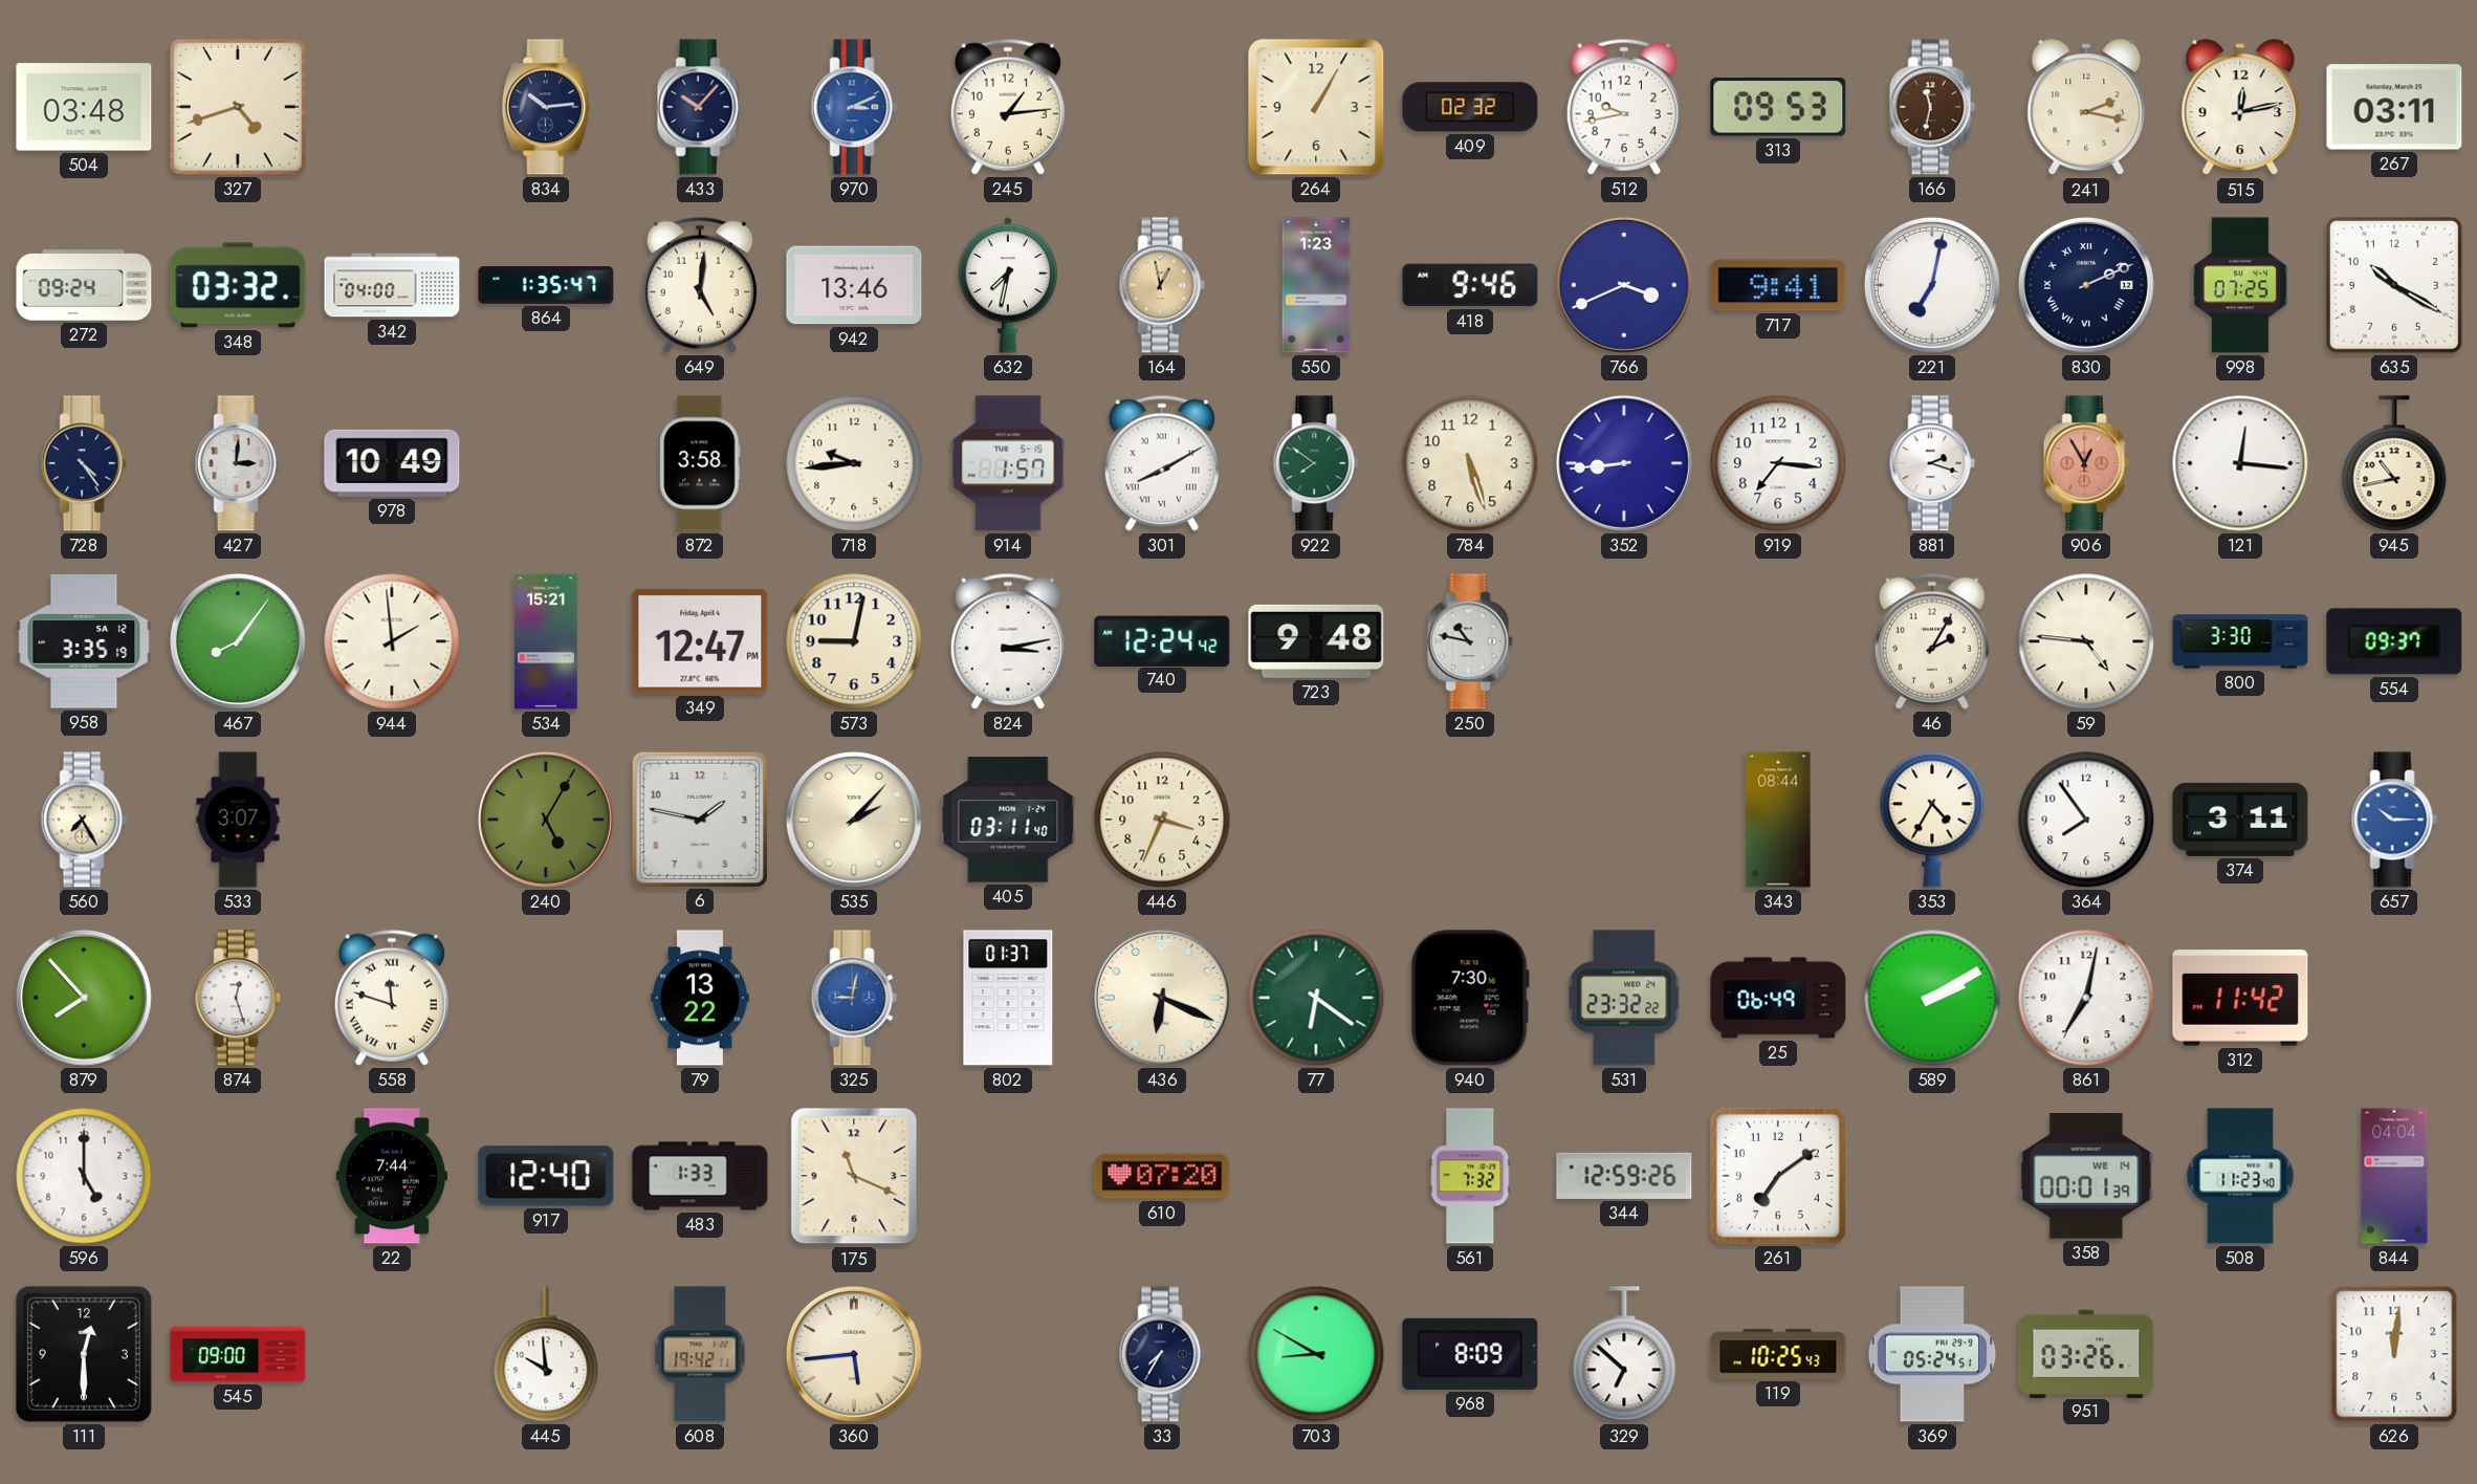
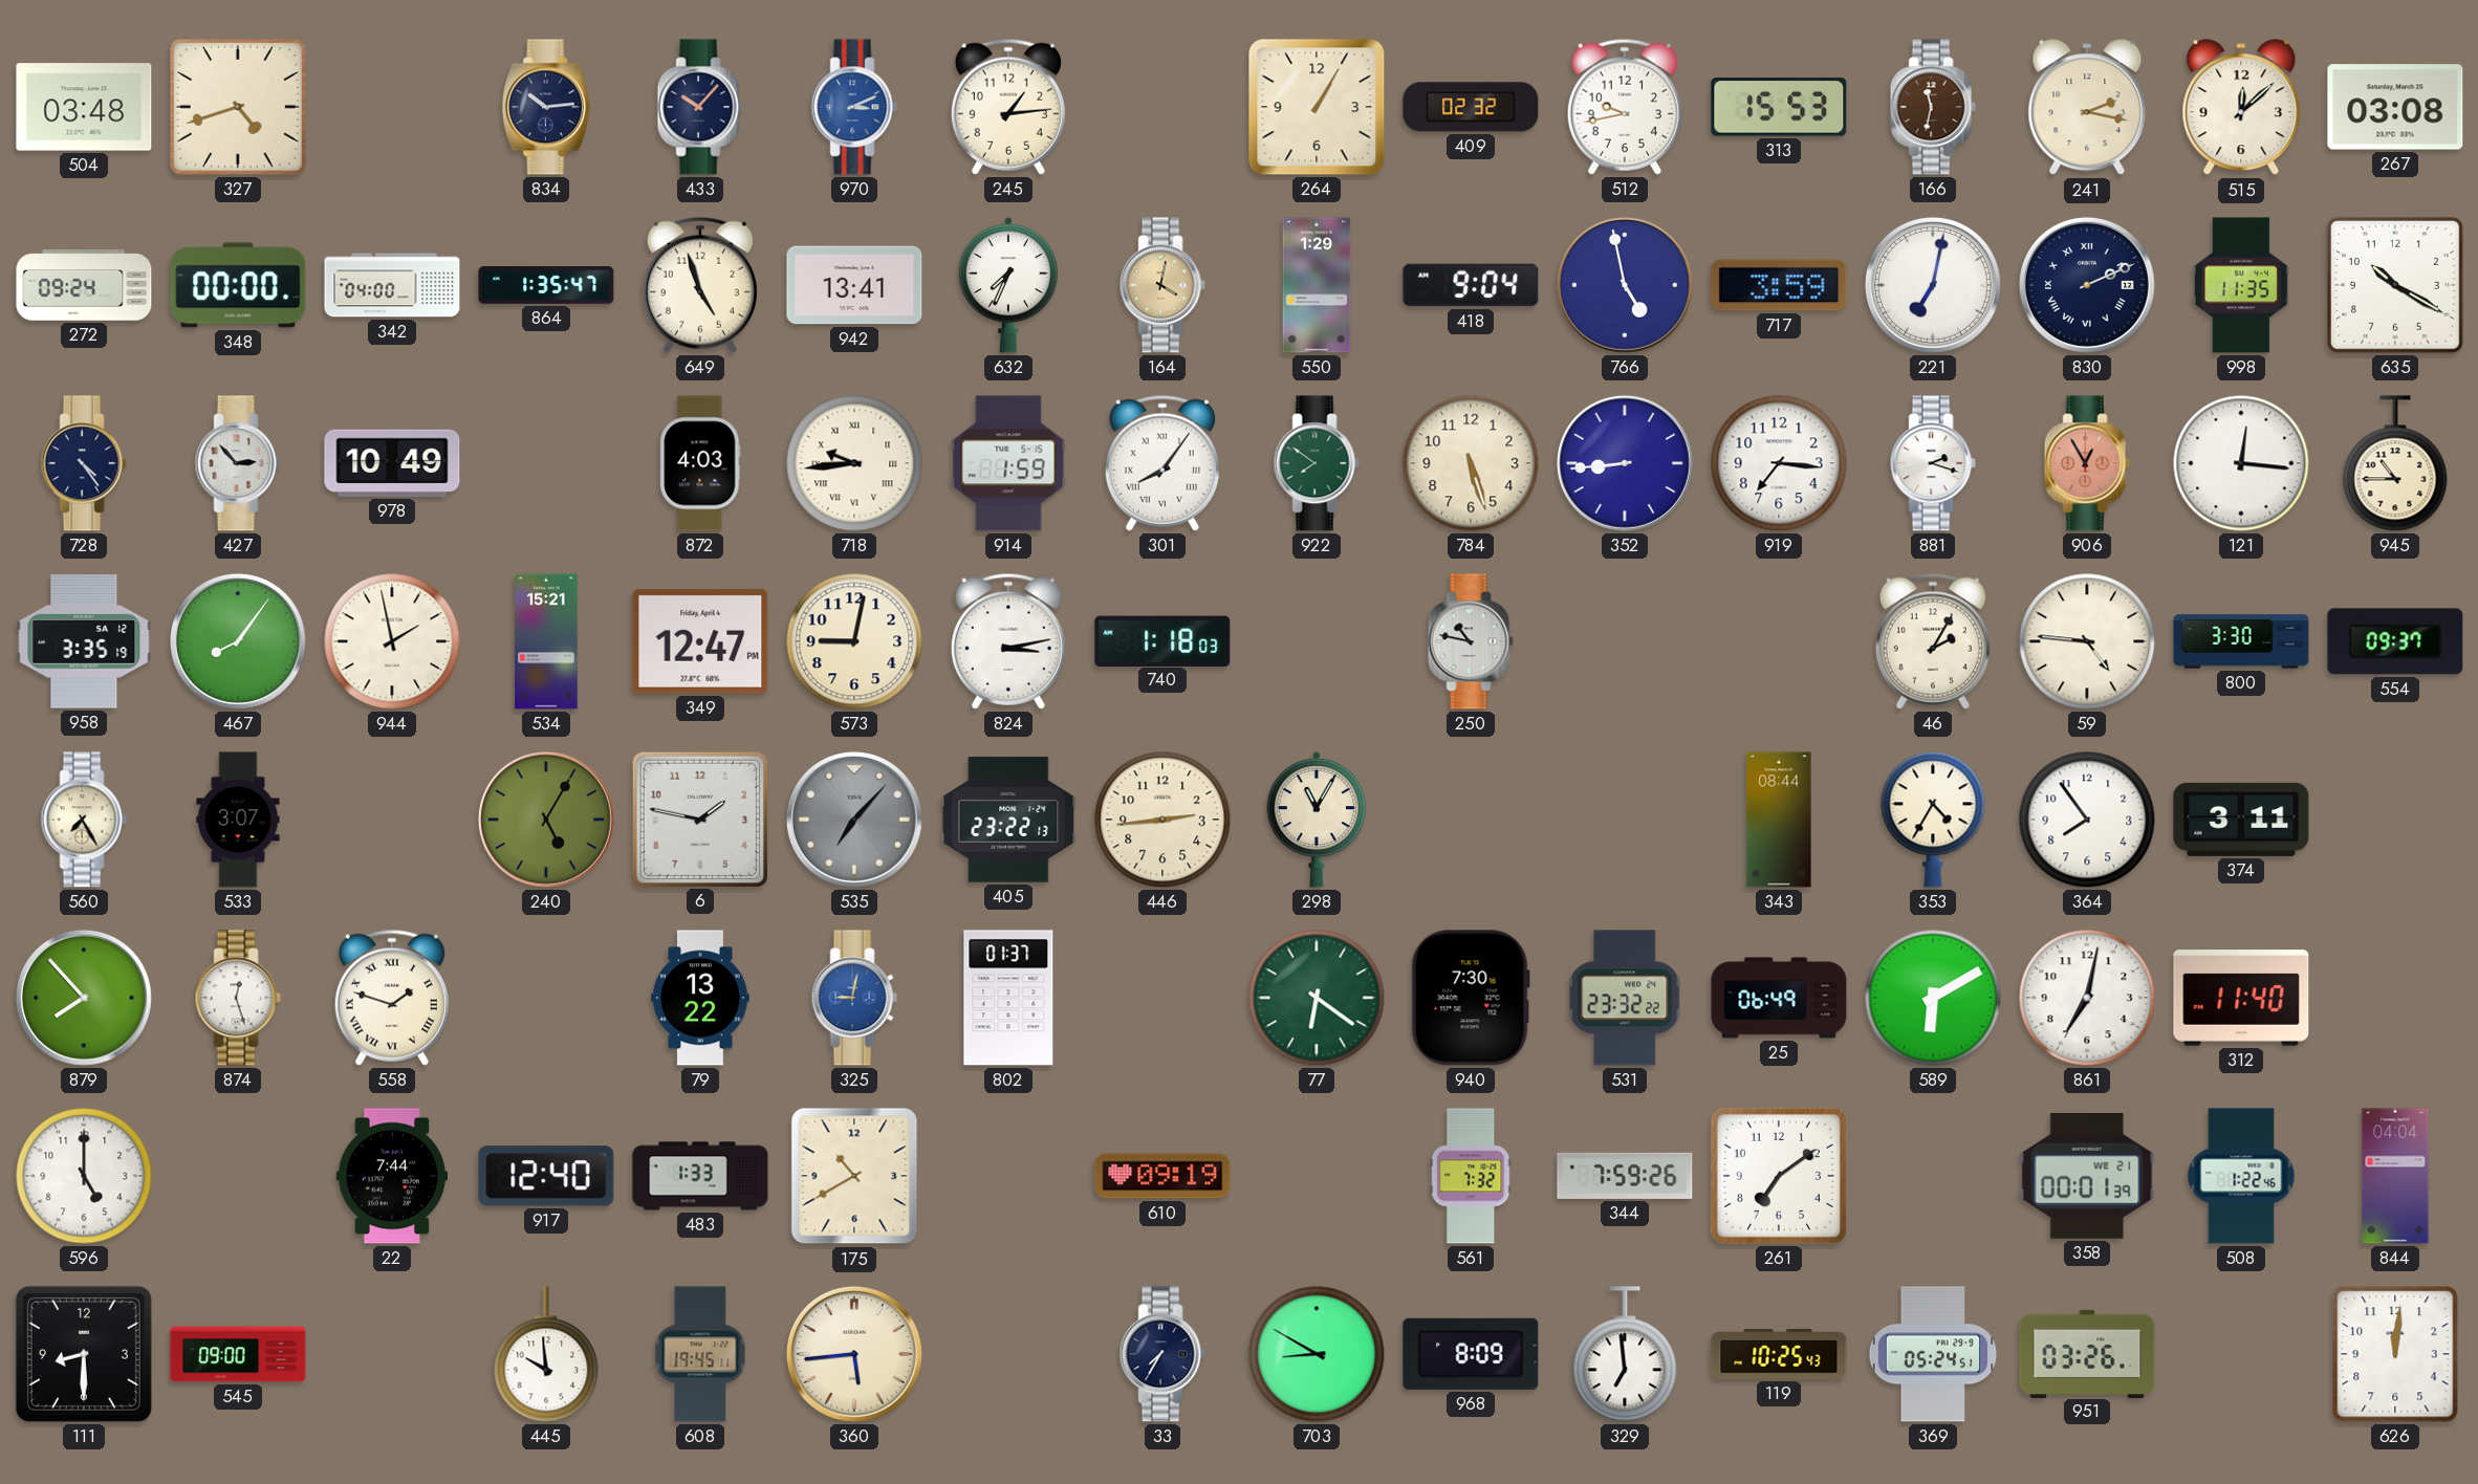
313: 09:53 -> 15:53 (1779, 107)
515: 12:13 -> 12:08 (2241, 108)
267: 03:11 -> 03:08 (2395, 107)
348: 03:32 -> 00:00 (238, 285)
649: 5:01 -> 4:57 (700, 285)
942: 13:46 -> 13:41 (854, 285)
632: 7:32 -> 7:34 (1008, 285)
164: 12:58 -> 4:02 (1162, 285)
550: 1:23 -> 1:29 (1317, 285)
418: 9:46 -> 9:04 (1471, 285)
766: 3:41 -> 4:58 (1625, 285)
717: 9:41 -> 3:59 (1779, 285)
998: 07:25 -> 11:35 (2241, 285)
427: 3:01 -> 2:53 (238, 463)
872: 3:58 -> 4:03 (700, 463)
718 numerals: Arabic -> Roman (854, 463)
914: 1:57 -> 1:59 (1008, 463)
301: 8:10 -> 8:06 (1162, 463)
945: 10:43 -> 10:45 (2395, 463)
944: 1:59 -> 1:58 (392, 641)
740: 12:24 -> 1:18 (1162, 640)
723: 9:48 -> none (1316, 641)
535: 2:07 -> 7:07 (854, 820)
535 dial: cream -> grey (854, 820)
405: 03:11 -> 23:22 (1008, 820)
446: 3:34 -> 2:44 (1162, 820)
298: none -> 11:05 (1317, 820)
657: 10:15 -> none (2394, 820)
558: 11:48 -> 1:48 (392, 998)
436: 6:19 -> none (1162, 998)
589: 2:10 -> 6:10 (1933, 998)
312: 11:42 -> 11:40 (2241, 998)
175: 11:19 -> 10:40 (854, 1176)
610: 07:20 -> 09:19 (1162, 1176)
344: 12:59 -> 7:59 (1625, 1176)
358 date: WE 14 -> WE 21 (2087, 1177)
508: 11:23 -> 1:22 (2241, 1176)
111: 12:30 -> 8:30 (84, 1354)
608: 19:42 -> 19:45 (700, 1354)
329: 6:52 -> 6:59 (1625, 1354)
